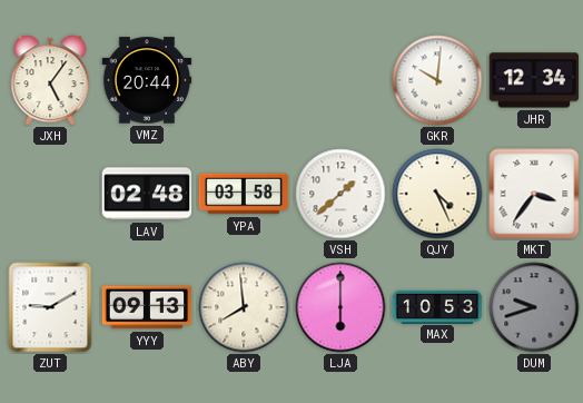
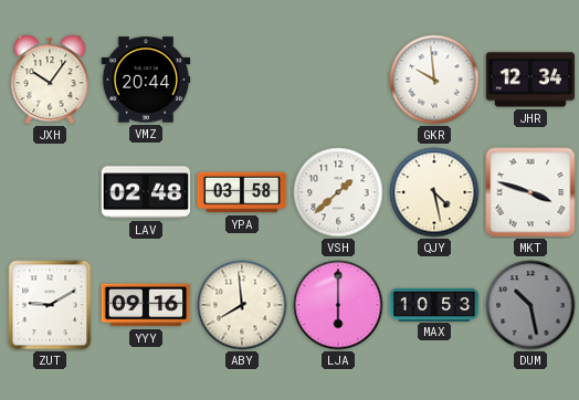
JXH: 5:06 -> 10:06 (50, 80)
GKR: 10:01 -> 9:59 (434, 80)
QJY: 4:26 -> 4:28 (434, 192)
MKT: 3:36 -> 3:48 (530, 192)
YYY: 09:13 -> 09:16 (146, 305)
DUM: 9:42 -> 10:28 (530, 305)
